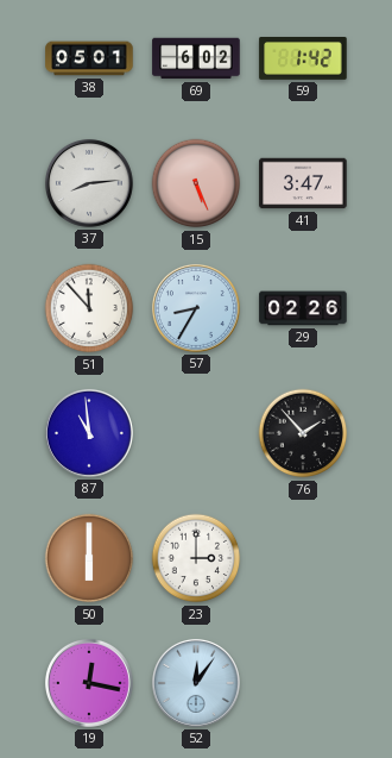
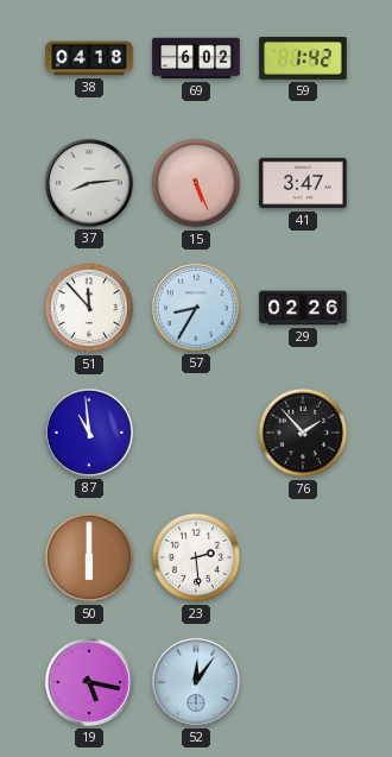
38: 05:01 -> 04:18 (89, 58)
23: 3:00 -> 2:29 (196, 557)
19: 12:17 -> 5:17 (89, 682)
